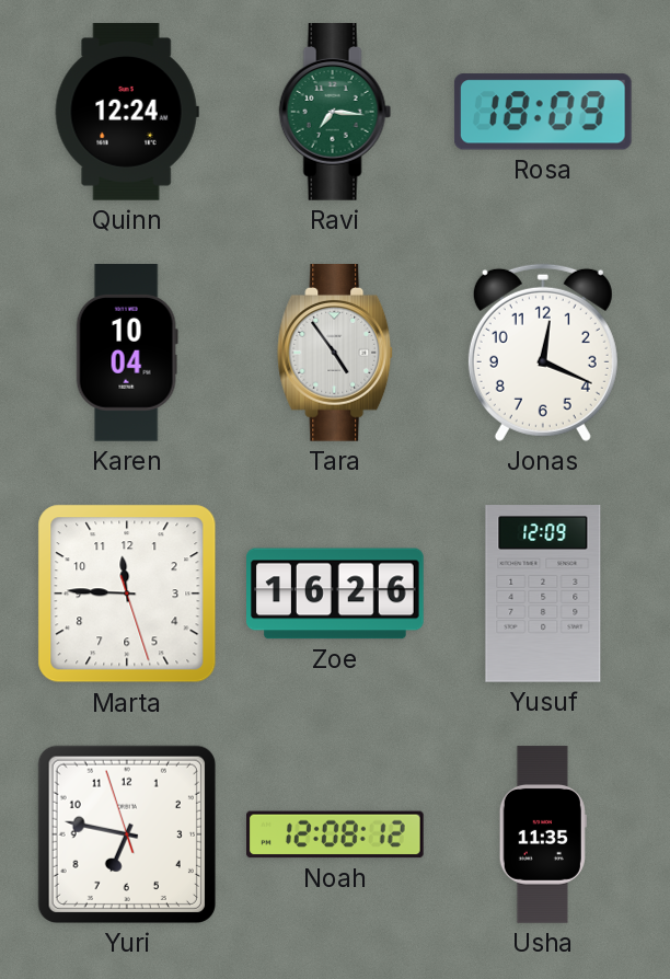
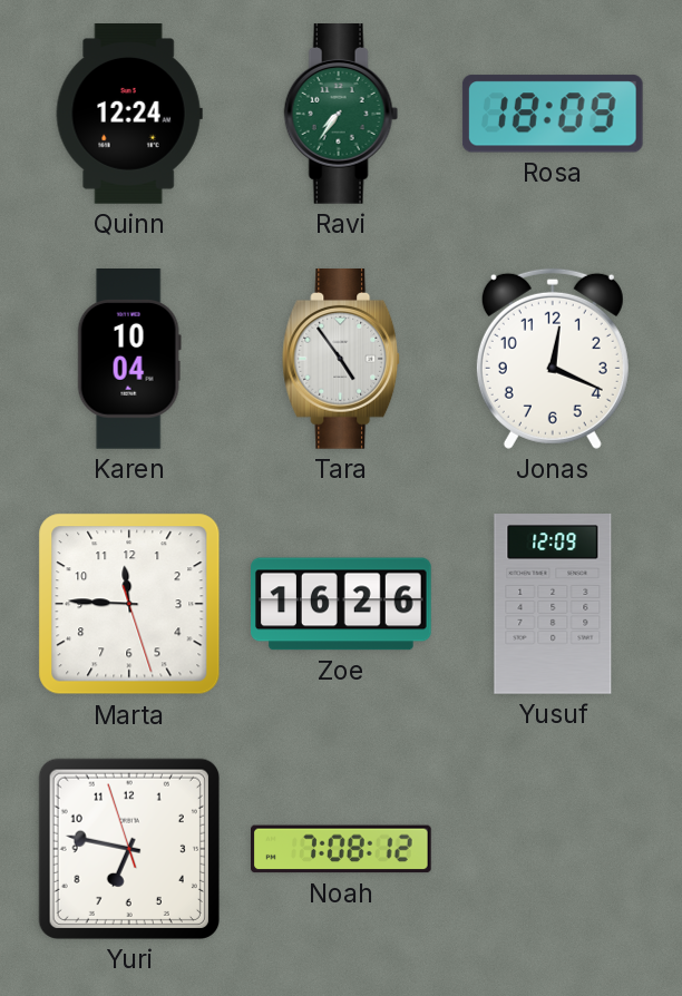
Ravi: 7:16 -> 7:36 (341, 115)
Noah: 12:08 -> 7:08 (342, 849)
Usha: 11:35 -> none (543, 834)
